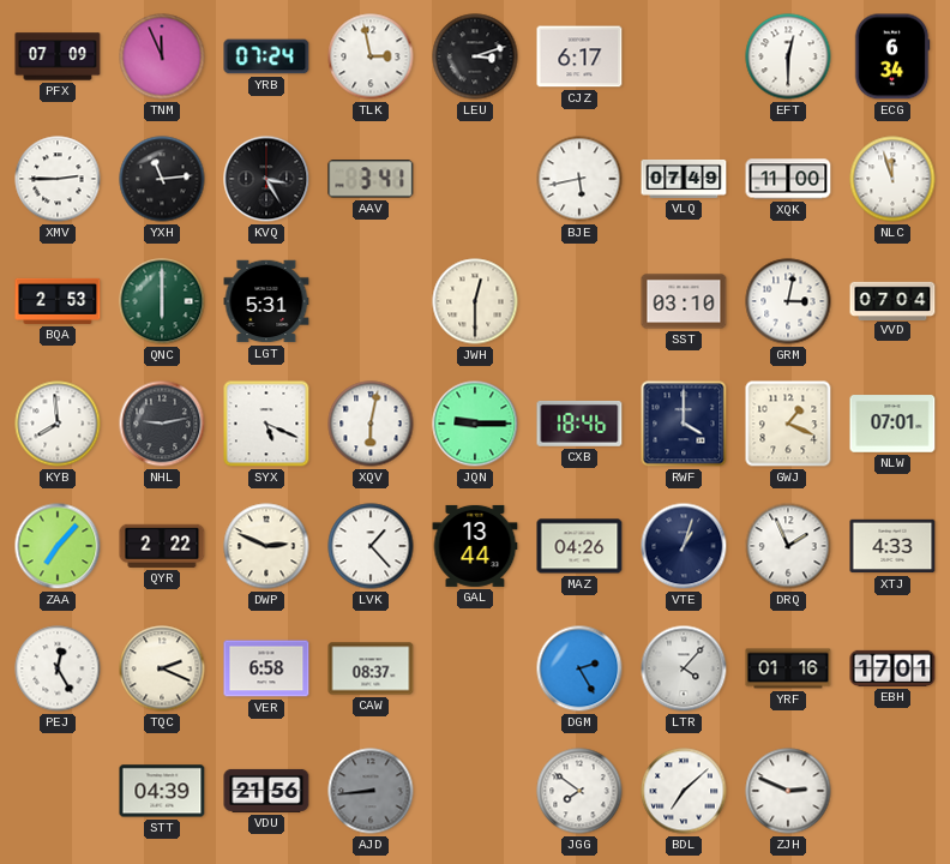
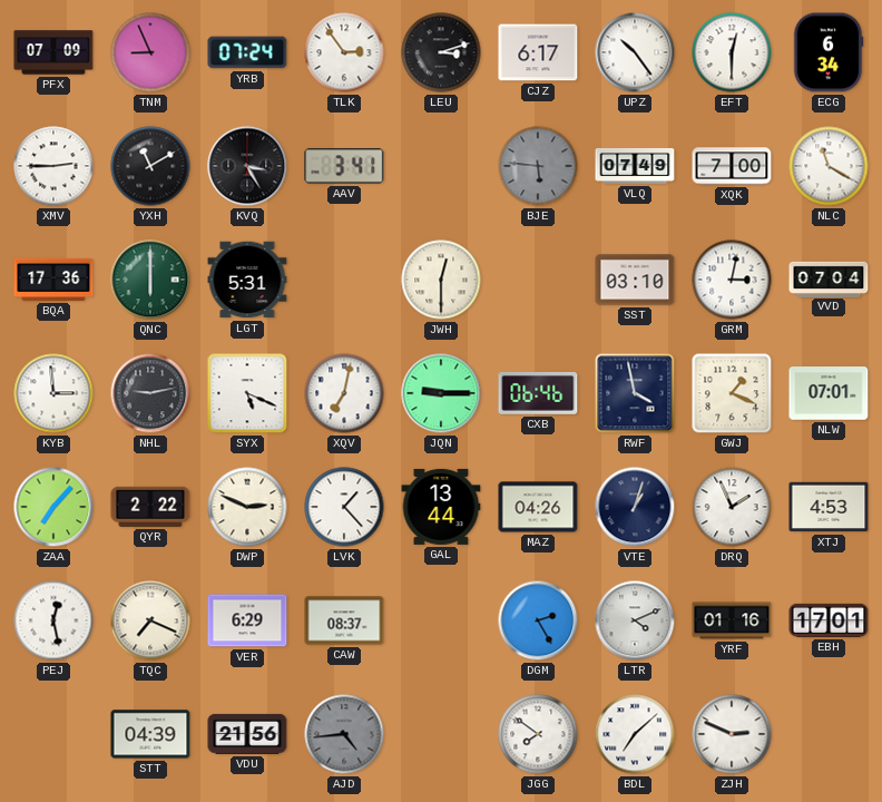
TNM: 11:56 -> 8:56 (150, 52)
TLK: 2:58 -> 2:54 (344, 52)
UPZ: none -> 10:24 (635, 52)
YXH: 11:14 -> 11:10 (150, 166)
BJE: 5:43 -> 5:46 (538, 166)
BJE dial: white -> grey (538, 166)
XQK: 11:00 -> 7:00 (732, 166)
NLC: 11:57 -> 11:20 (829, 166)
BQA: 2:53 -> 17:36 (53, 280)
KYB: 7:59 -> 2:59 (53, 393)
XQV: 6:02 -> 7:02 (344, 393)
CXB: 18:46 -> 06:46 (538, 393)
RWF: 4:00 -> 3:58 (635, 393)
XTJ: 4:33 -> 4:53 (829, 507)
PEJ: 12:25 -> 12:28 (53, 620)
TQC: 2:19 -> 7:19 (150, 620)
VER: 6:58 -> 6:29 (247, 620)
LTR: 4:07 -> 4:11 (635, 620)
AJD: 8:44 -> 4:44 (344, 734)
